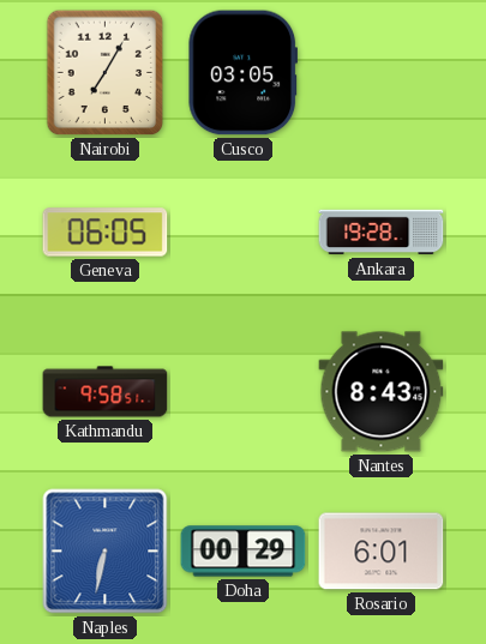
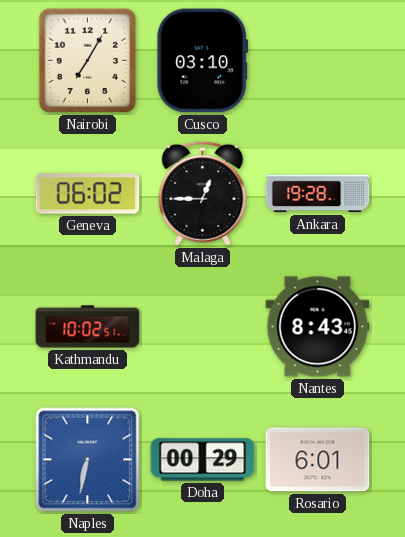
Cusco: 03:05 -> 03:10 (202, 61)
Geneva: 06:05 -> 06:02 (88, 194)
Malaga: none -> 12:45 (203, 193)
Kathmandu: 9:58 -> 10:02 (88, 327)
